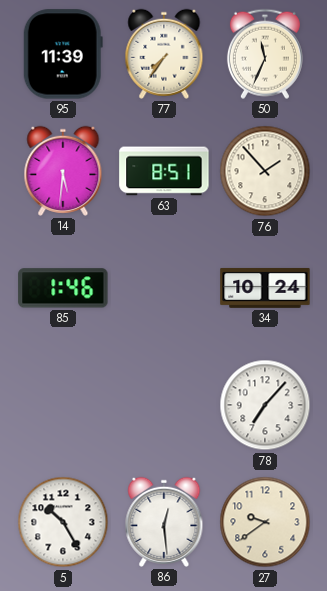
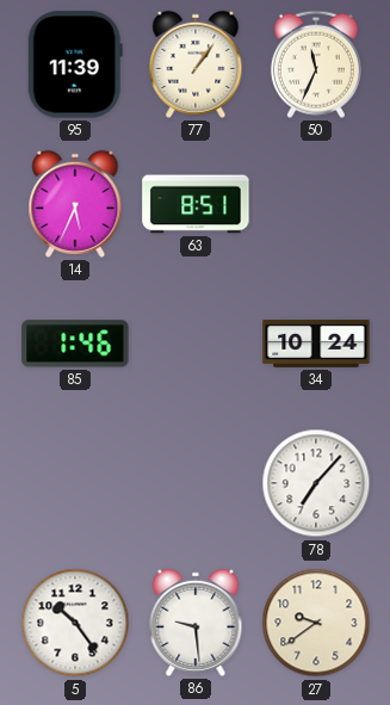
77: 7:36 -> 1:06 (196, 64)
14: 5:31 -> 5:34 (75, 204)
76: 1:53 -> none (265, 171)
5: 10:25 -> 10:24 (75, 623)
86: 12:29 -> 9:29 (196, 623)
